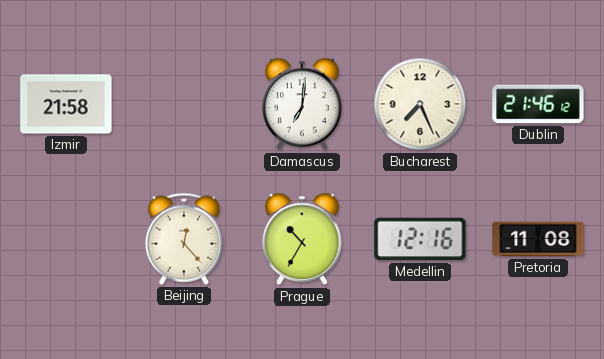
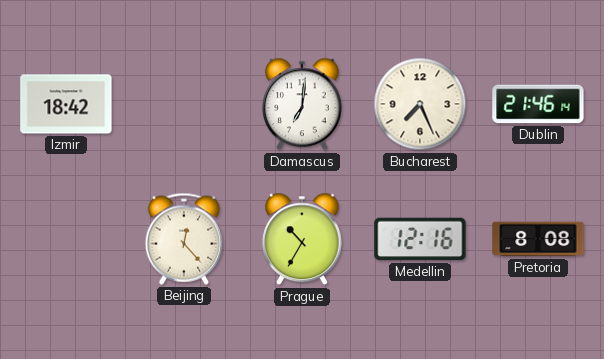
Izmir: 21:58 -> 18:42 (66, 104)
Dublin: 21:46:12 -> 21:46:14 (538, 104)
Pretoria: 11:08 -> 8:08 (538, 239)
